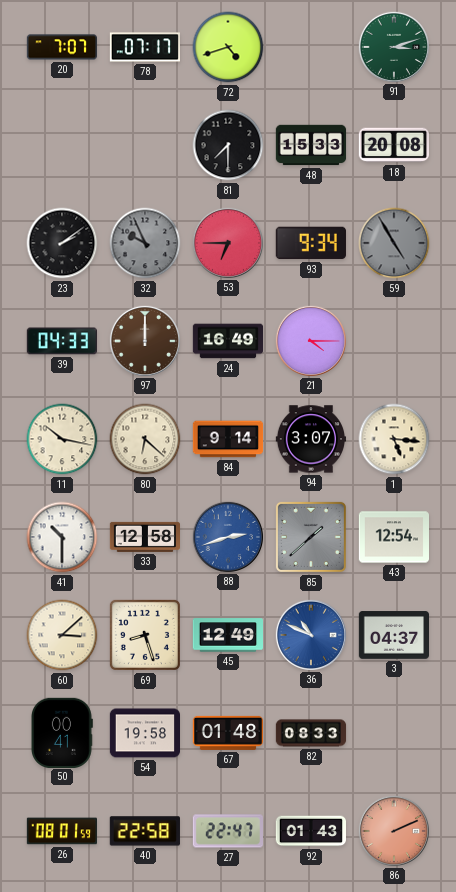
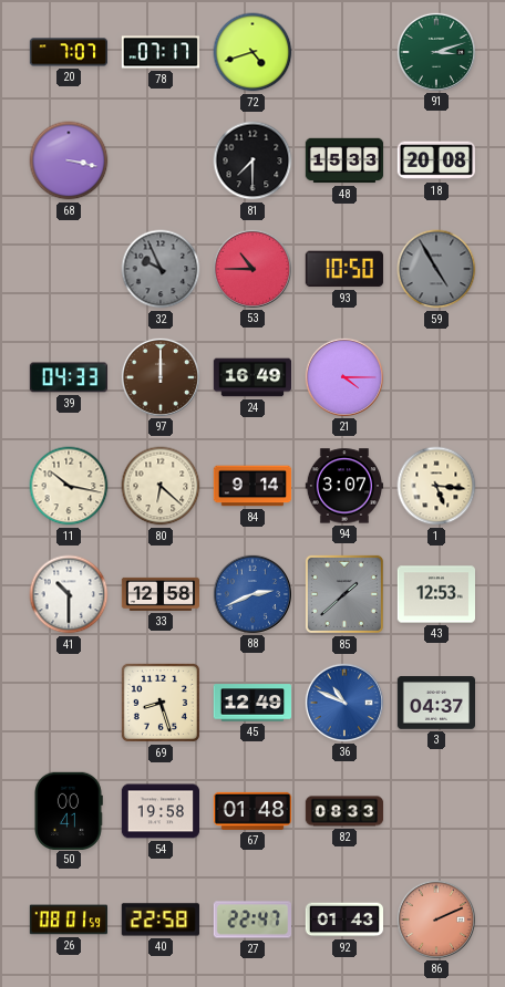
68: none -> 3:17 (69, 160)
23: 2:09 -> none (62, 243)
53: 6:45 -> 10:45 (251, 268)
93: 9:34 -> 10:50 (344, 269)
88: 2:42 -> 2:41 (251, 593)
43: 12:54 -> 12:53 (435, 594)
60: 3:08 -> none (62, 635)
